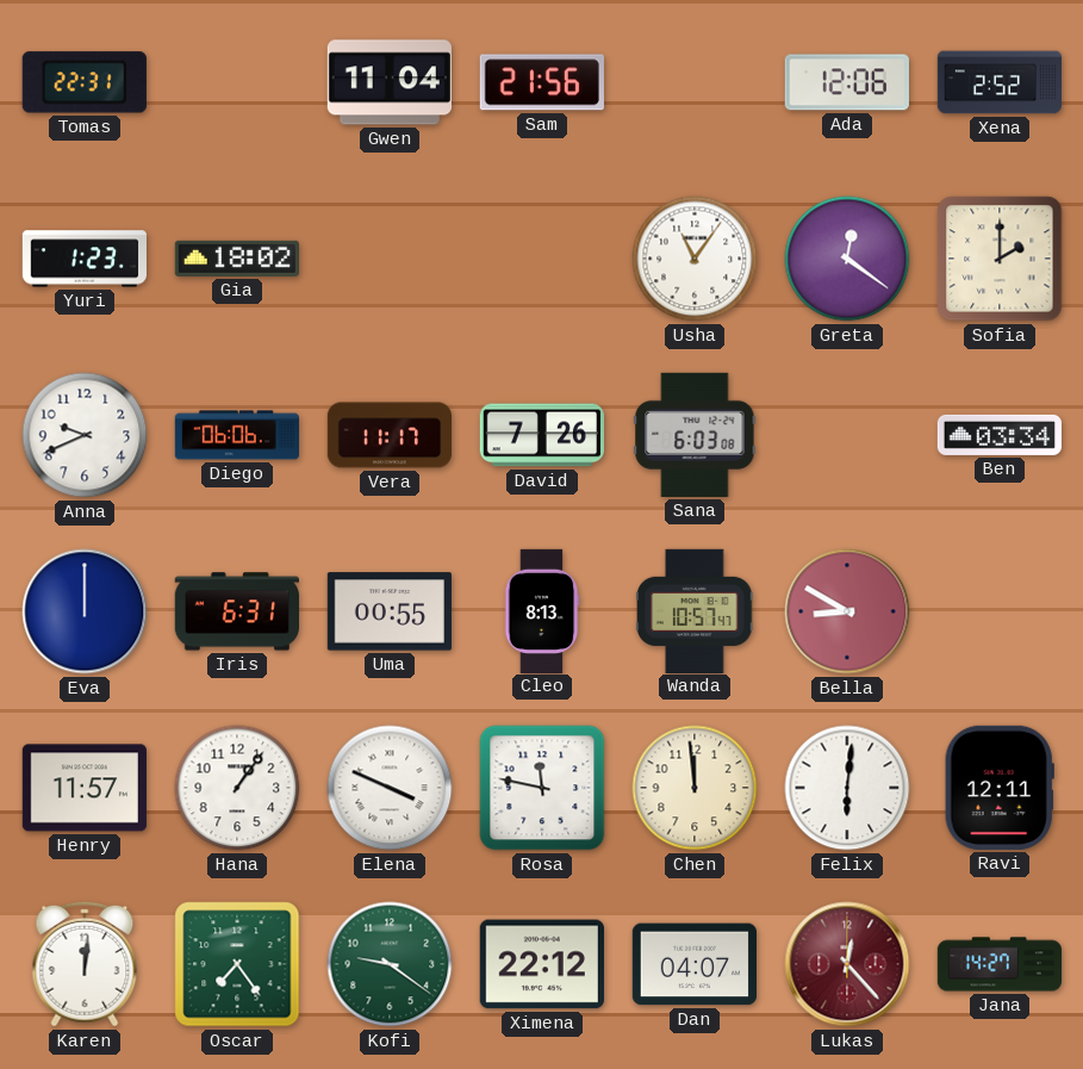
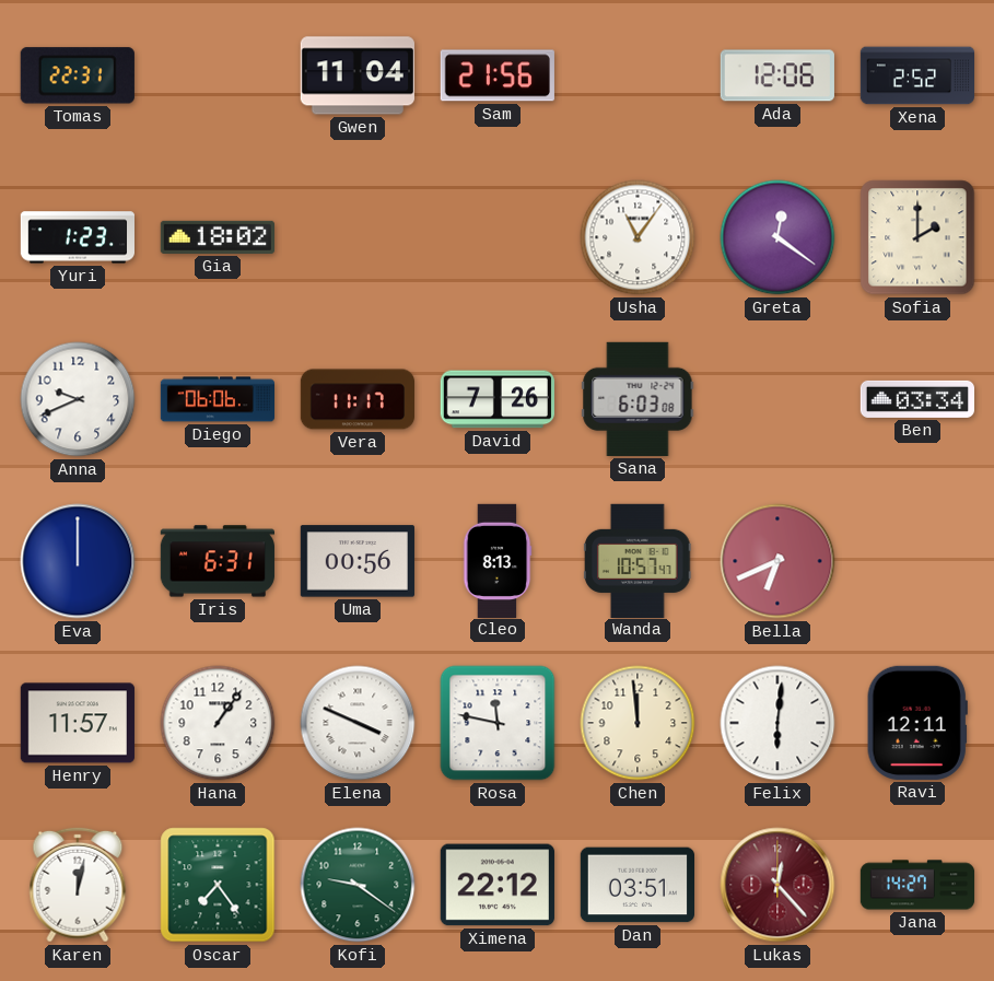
Uma: 00:55 -> 00:56 (358, 561)
Bella: 8:50 -> 6:41 (777, 561)
Karen: 12:01 -> 12:02 (78, 885)
Dan: 04:07 -> 03:51 (636, 885)
